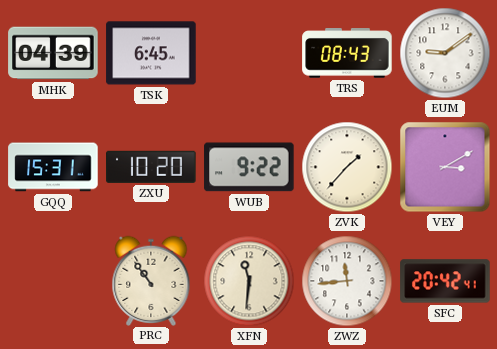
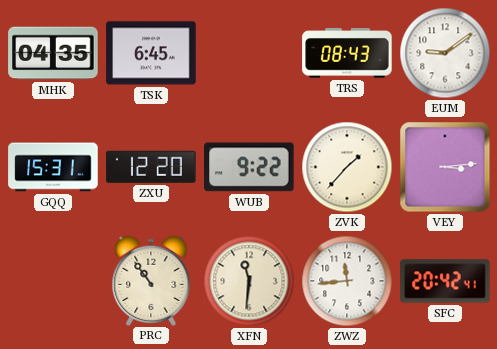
MHK: 04:39 -> 04:35 (53, 53)
ZXU: 10:20 -> 12:20 (151, 167)
VEY: 3:10 -> 3:14 (445, 167)
